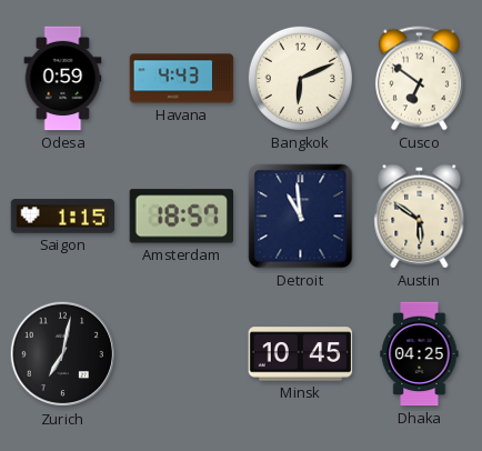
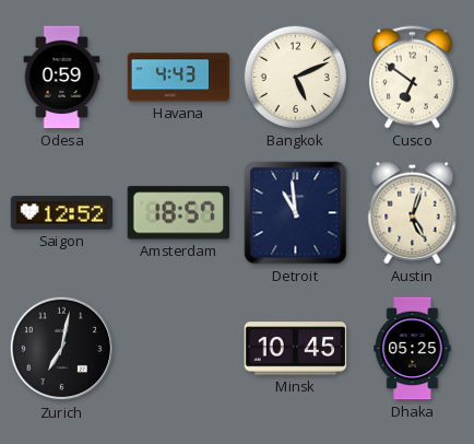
Bangkok: 6:11 -> 5:11 (295, 77)
Saigon: 1:15 -> 12:52 (62, 213)
Austin: 5:51 -> 5:03 (413, 213)
Dhaka: 04:25 -> 05:25 (413, 349)
